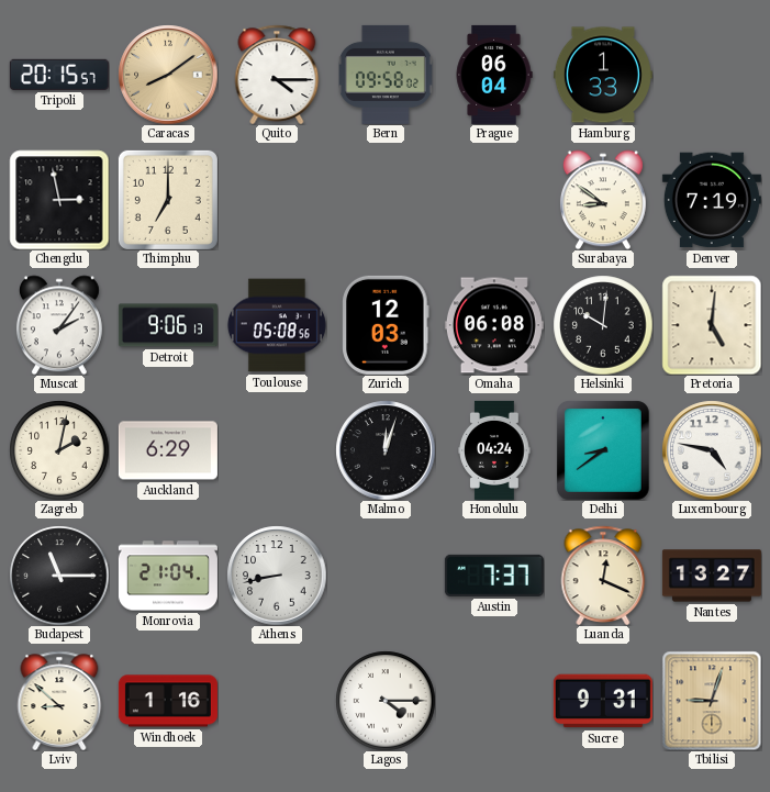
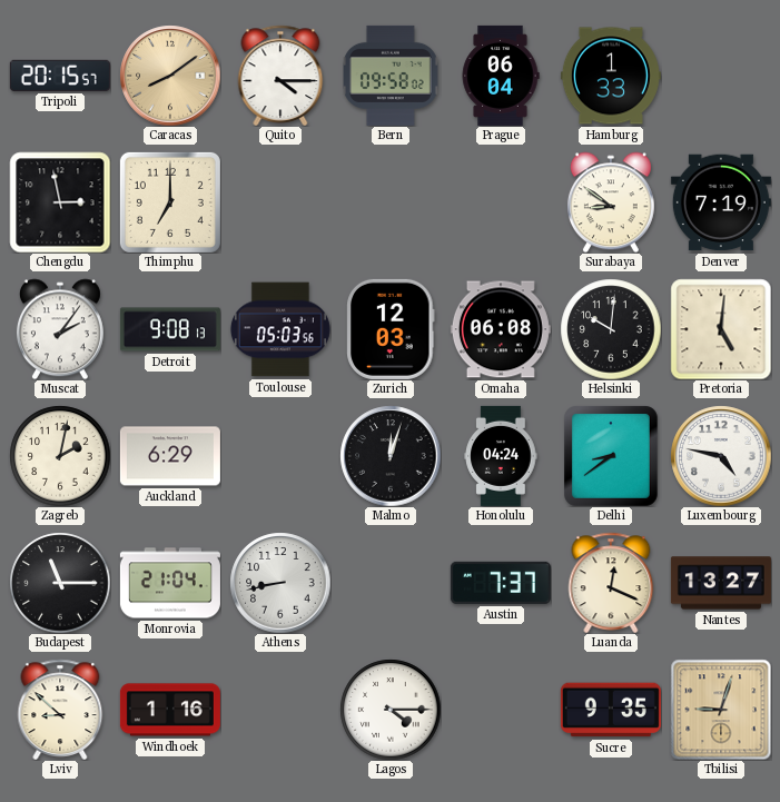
Detroit: 9:06 -> 9:08 (170, 329)
Toulouse: 05:08 -> 05:03 (280, 329)
Sucre: 9:31 -> 9:35 (611, 710)
